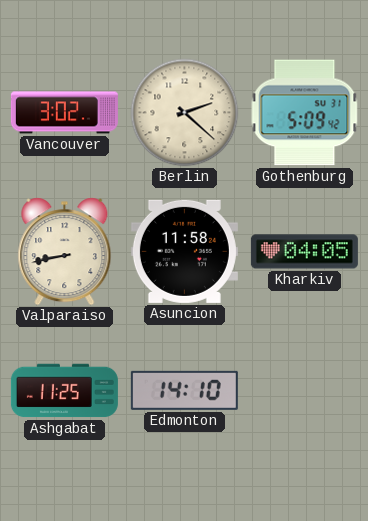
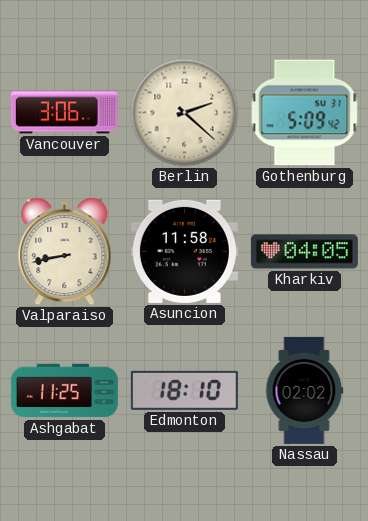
Vancouver: 3:02 -> 3:06 (64, 113)
Edmonton: 14:10 -> 18:10 (184, 390)
Nassau: none -> 02:02 (304, 390)
